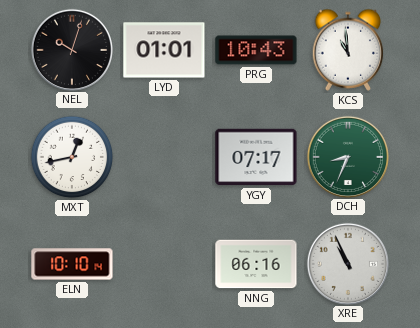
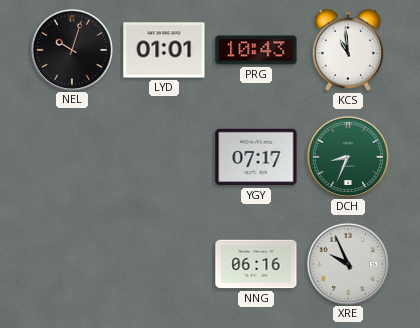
MXT: 12:43 -> none (72, 157)
ELN: 10:10 -> none (72, 264)
XRE: 10:56 -> 9:56 (347, 263)
